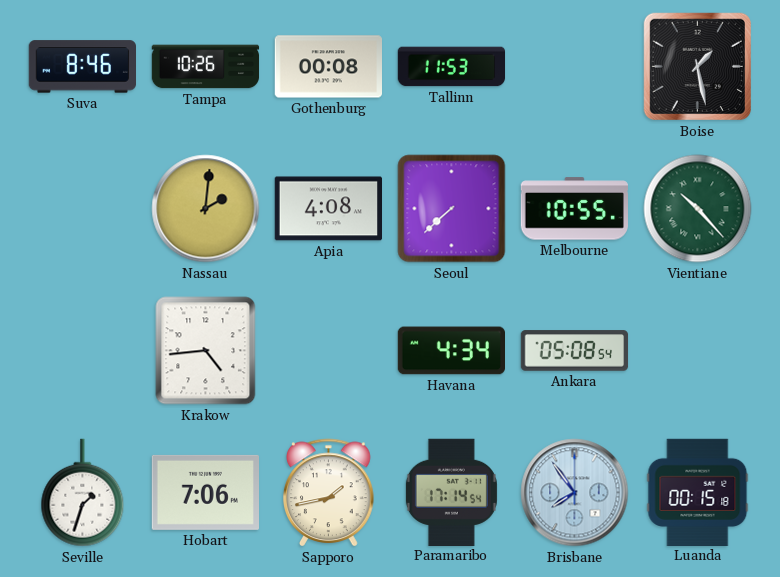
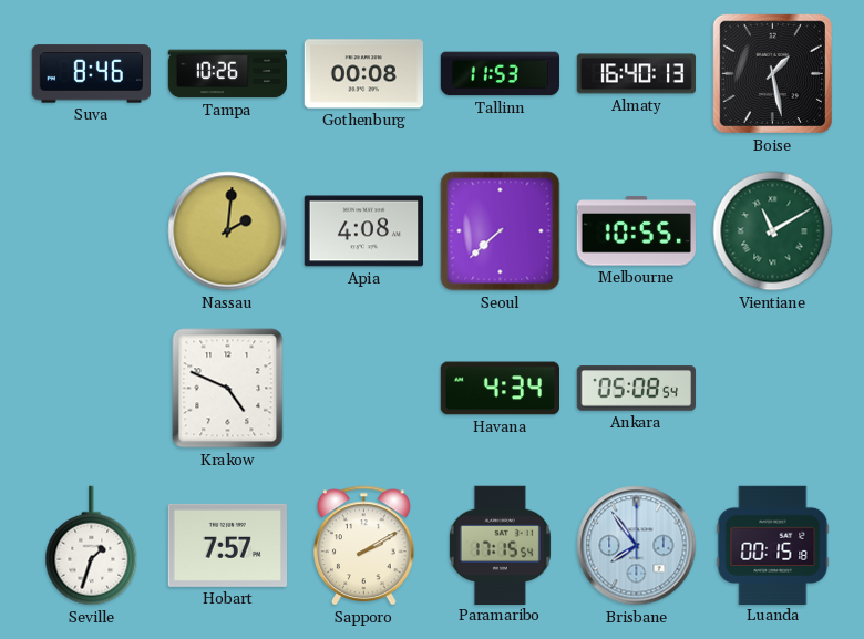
Almaty: none -> 16:40 (637, 74)
Vientiane: 10:23 -> 11:10 (773, 231)
Krakow: 4:44 -> 4:49 (228, 389)
Hobart: 7:06 -> 7:57 (227, 545)
Sapporo: 1:43 -> 2:10 (364, 546)
Paramaribo: 17:14 -> 17:15 (500, 545)
